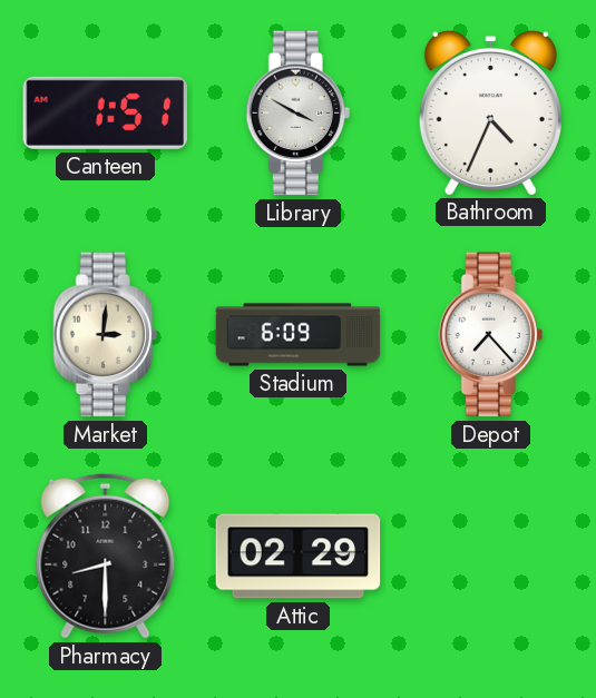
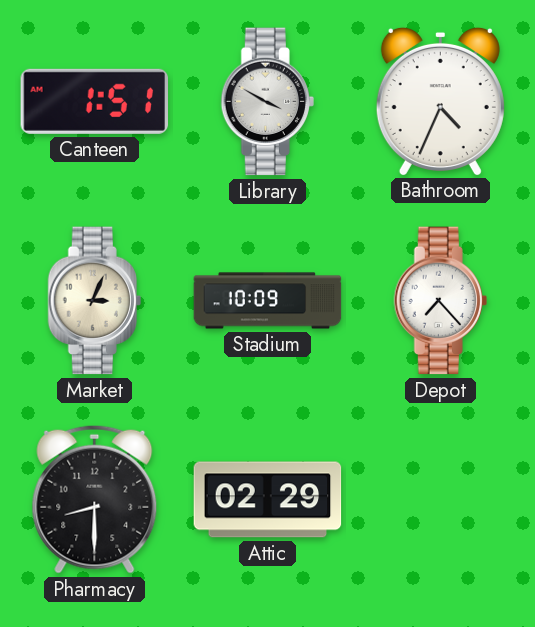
Market: 3:01 -> 3:04 (94, 301)
Stadium: 6:09 -> 10:09 (268, 301)
